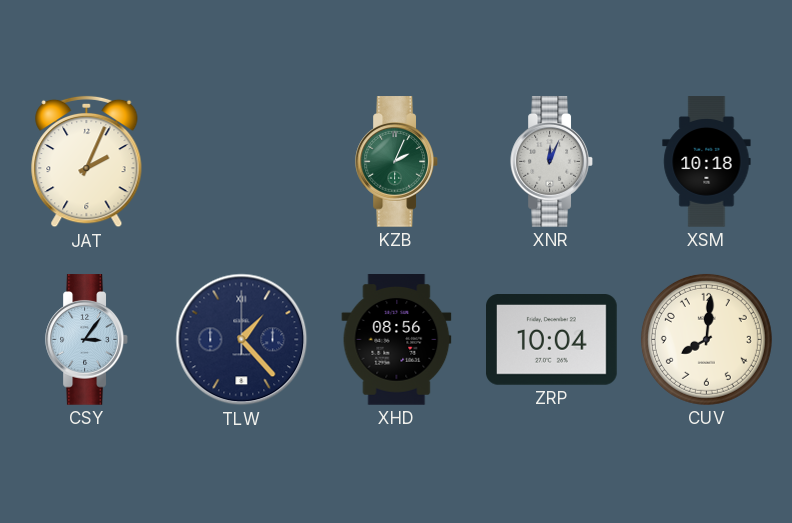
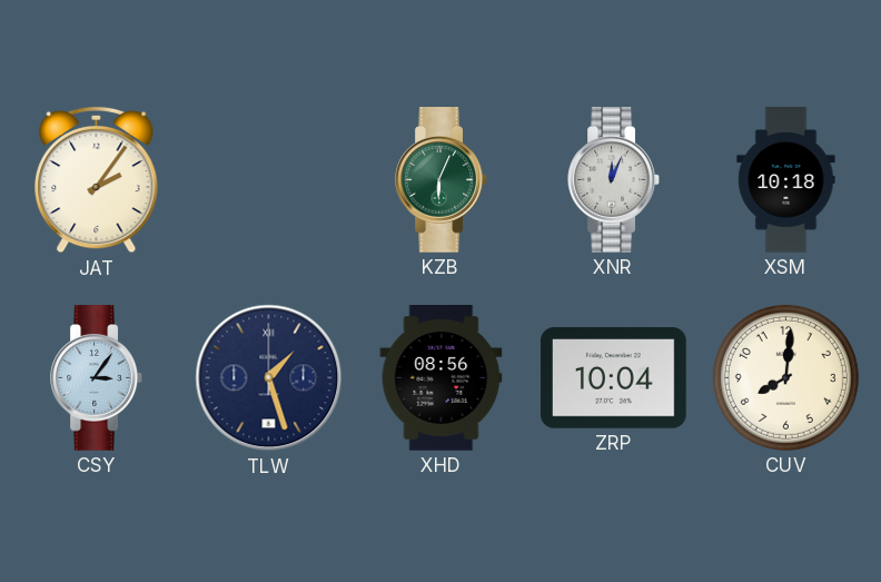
JAT: 2:04 -> 2:06 (97, 180)
KZB: 2:04 -> 6:04 (441, 180)
TLW: 1:23 -> 1:27 (269, 378)
